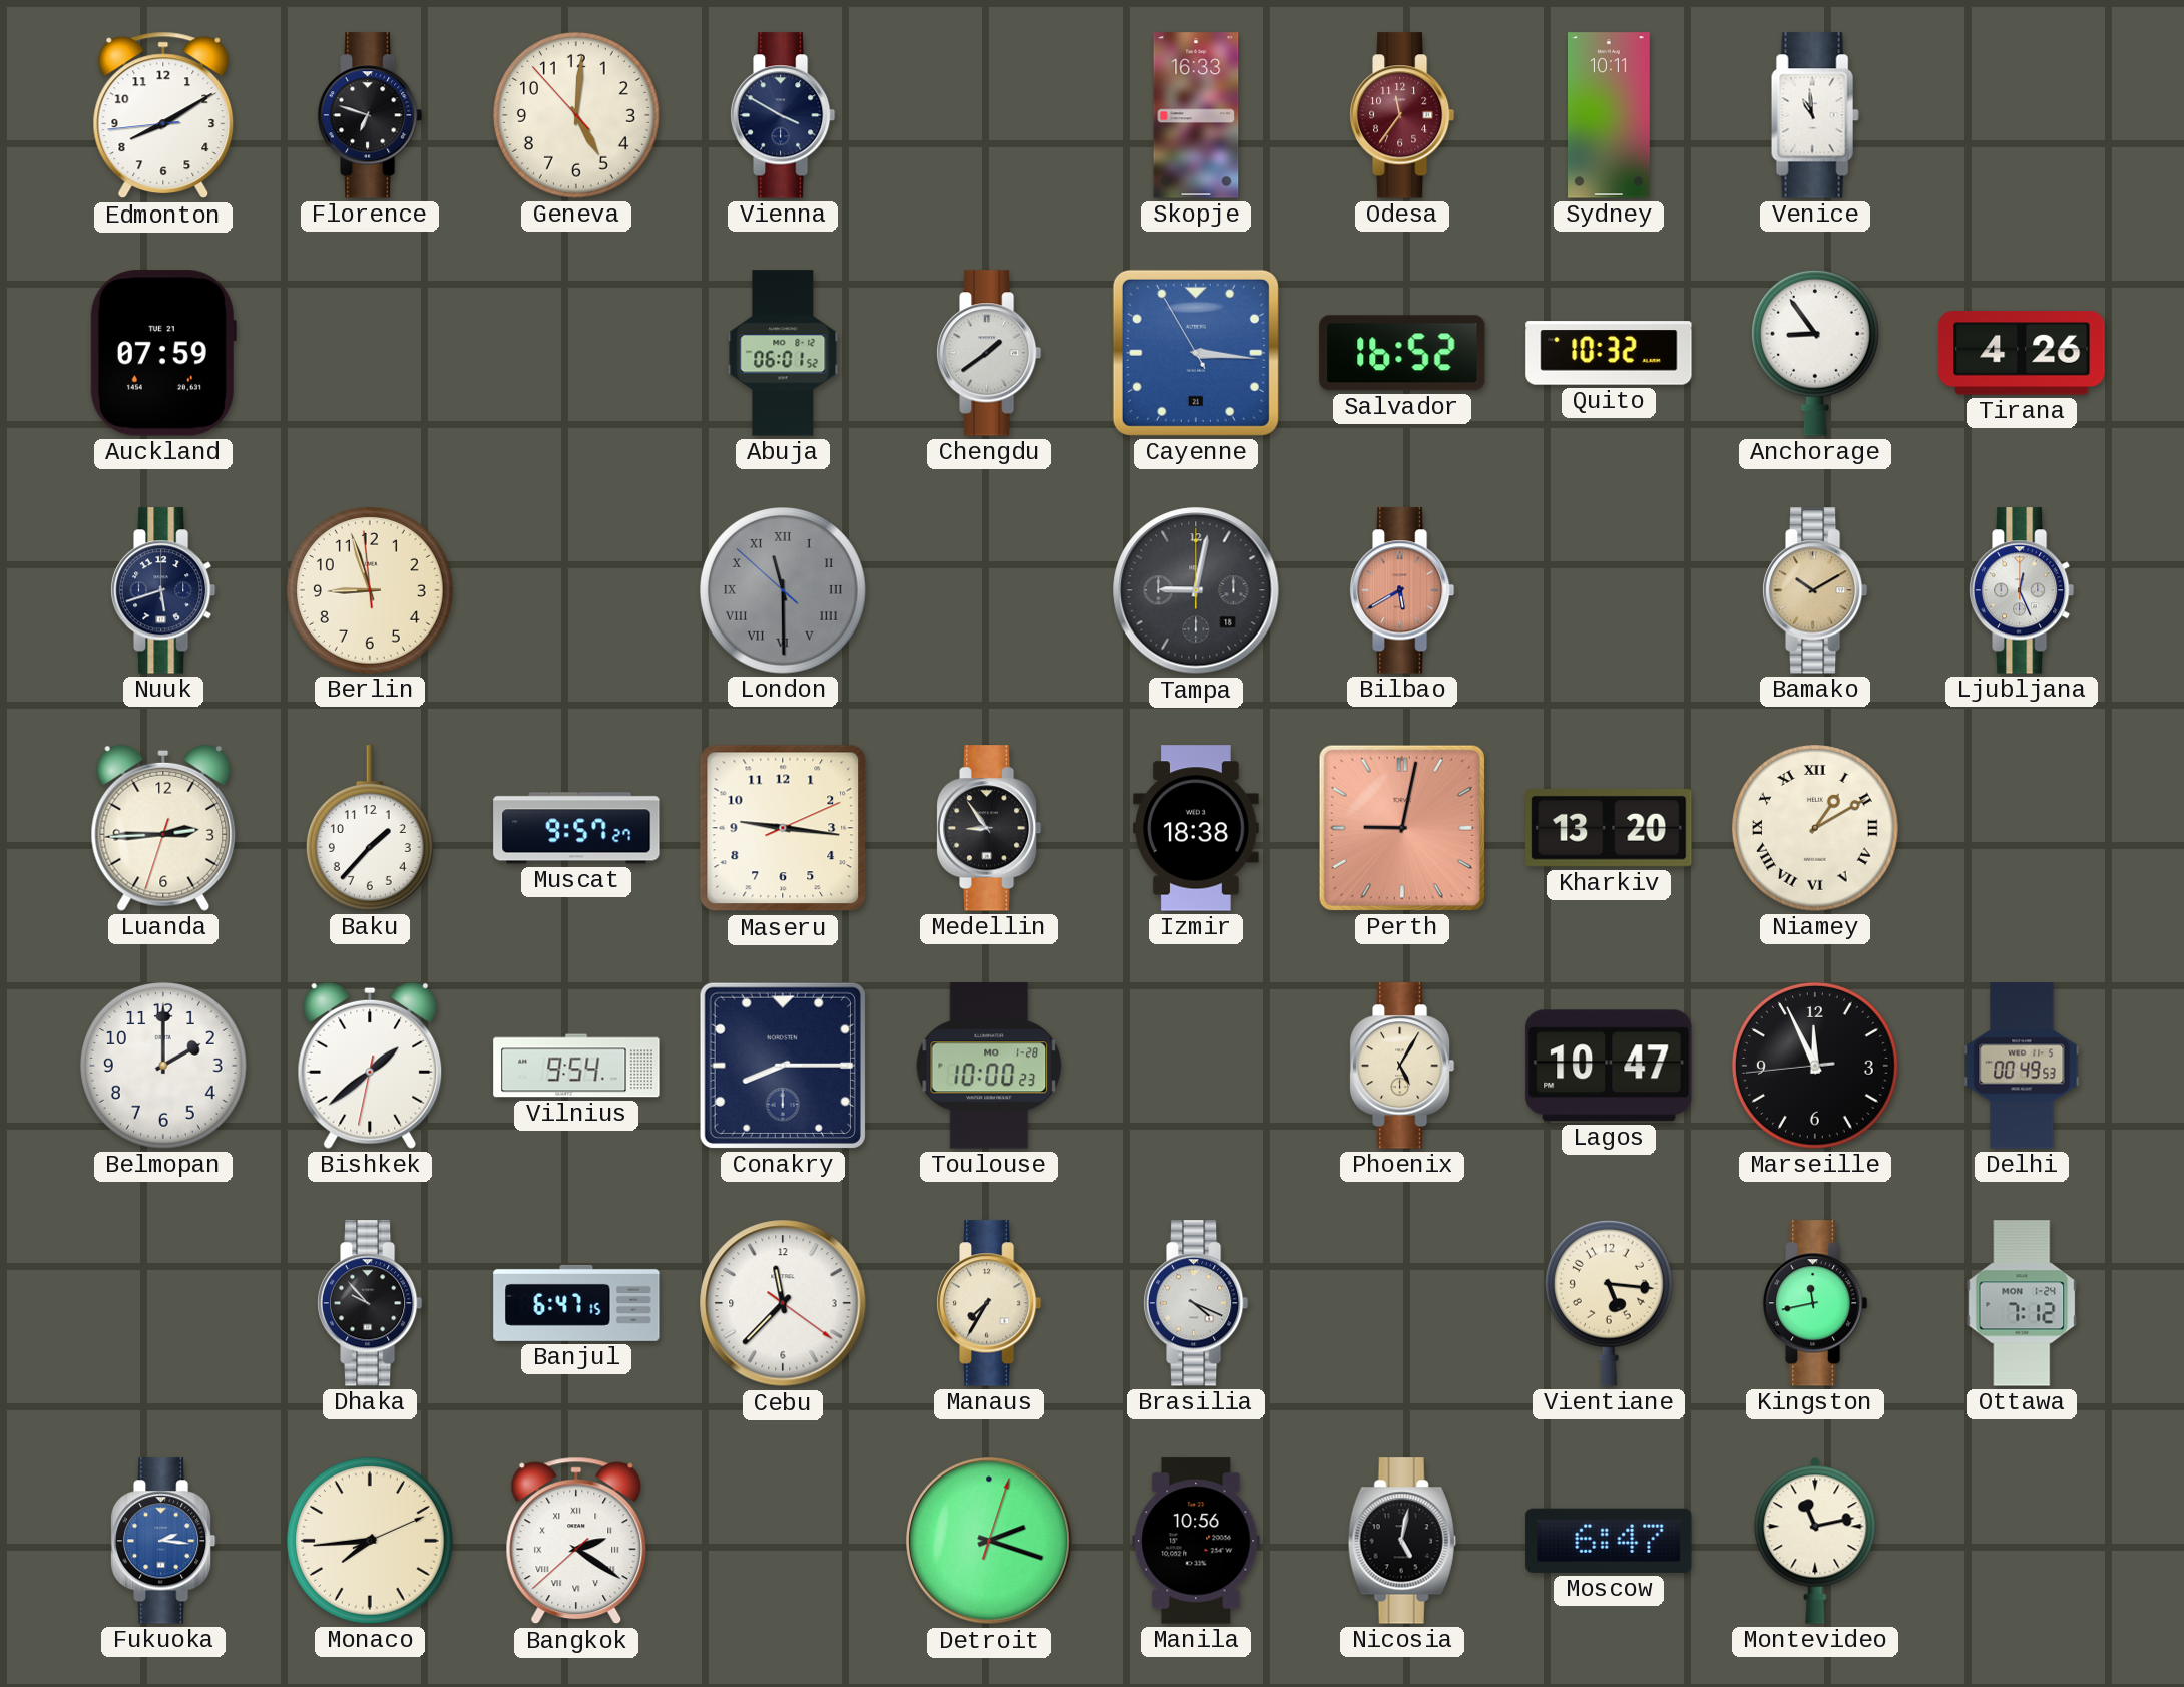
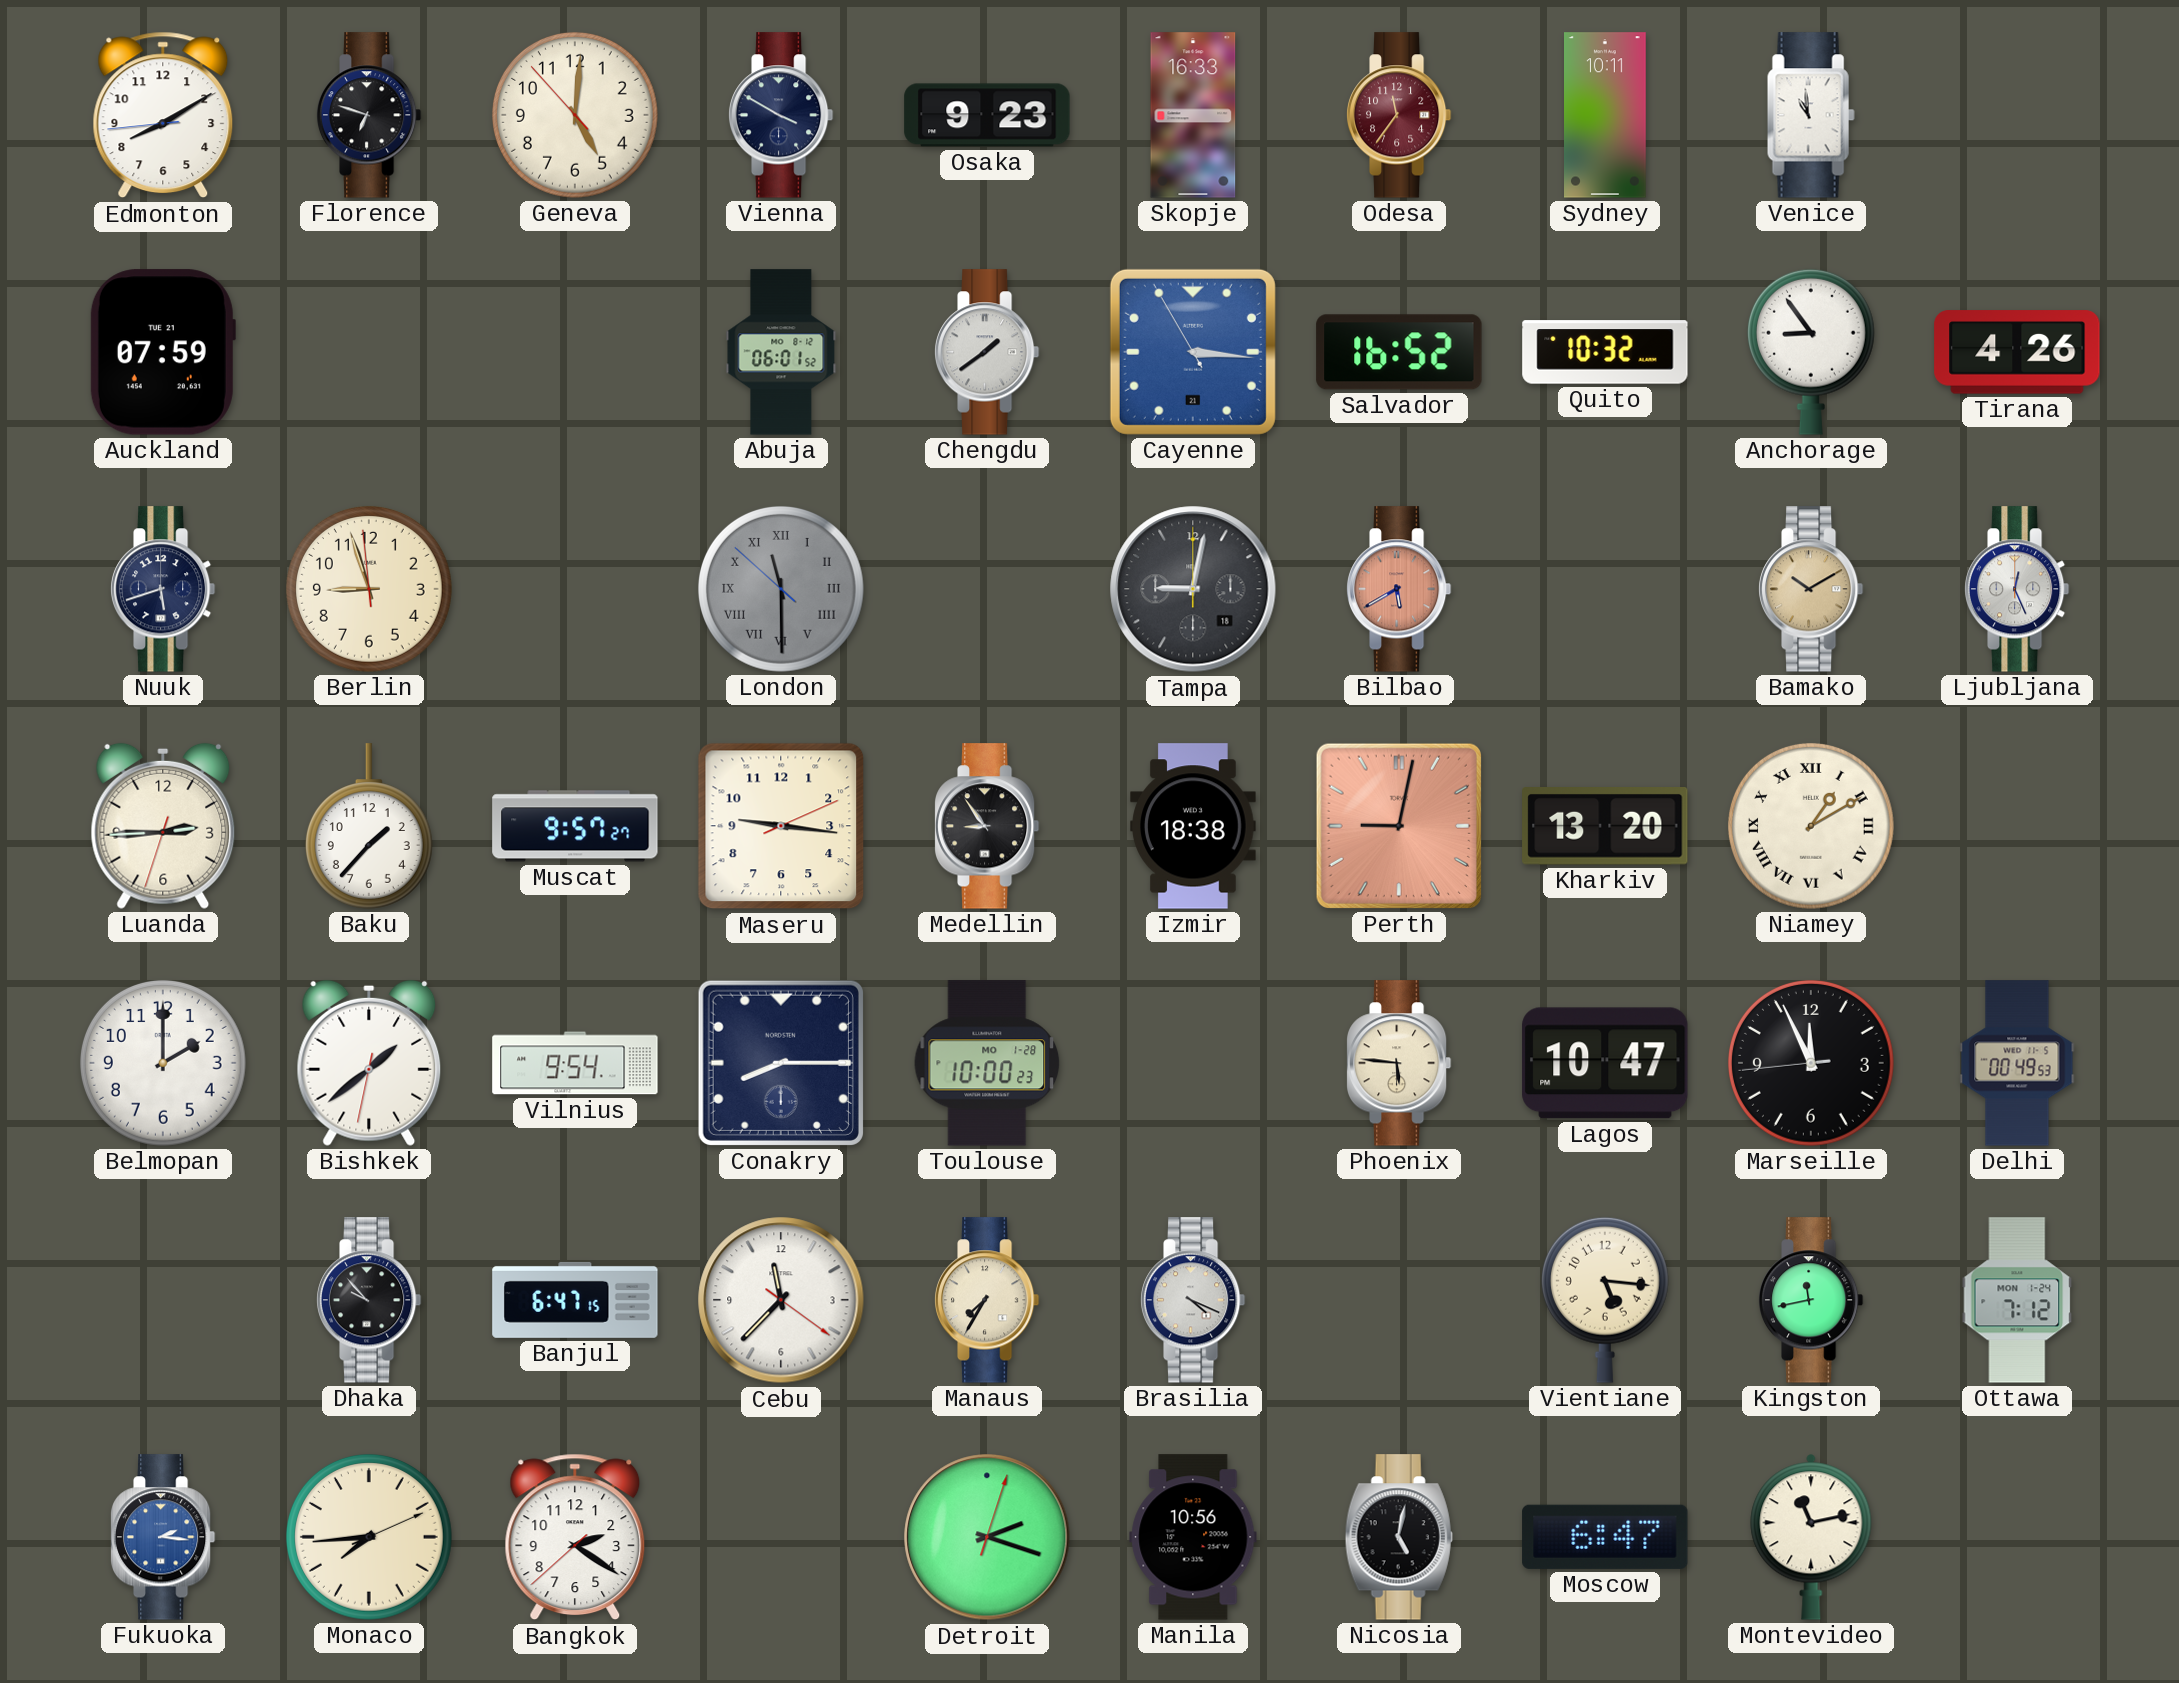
Osaka: none -> 9:23 (987, 115)
Phoenix: 5:05 -> 5:46 (1399, 1063)
Bangkok numerals: Roman -> Arabic (575, 1537)
